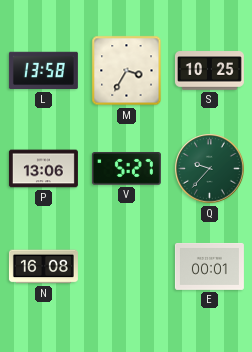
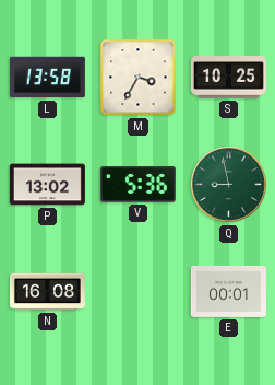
P: 13:06 -> 13:02 (47, 185)
V: 5:27 -> 5:36 (137, 185)
Q: 9:37 -> 8:58 (229, 185)
